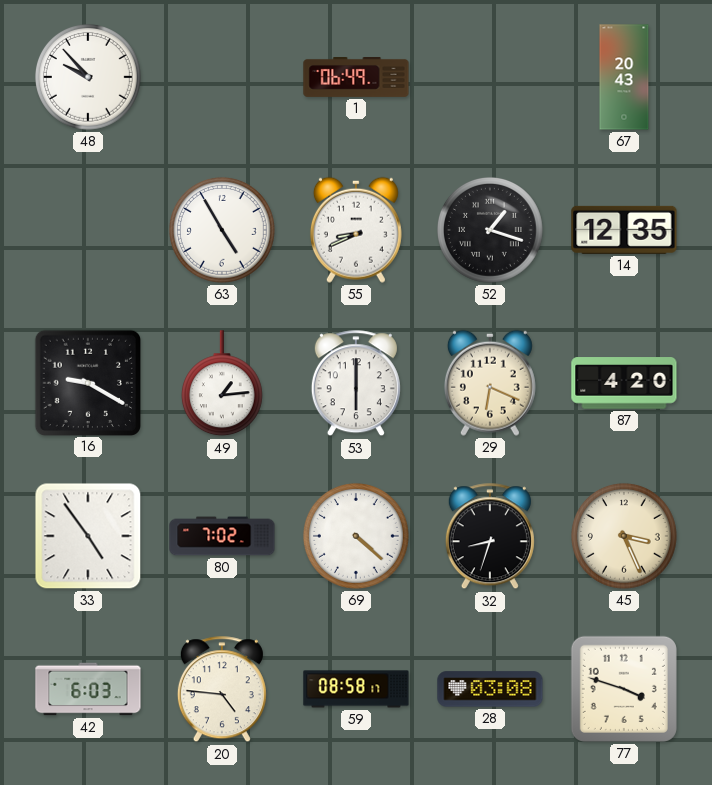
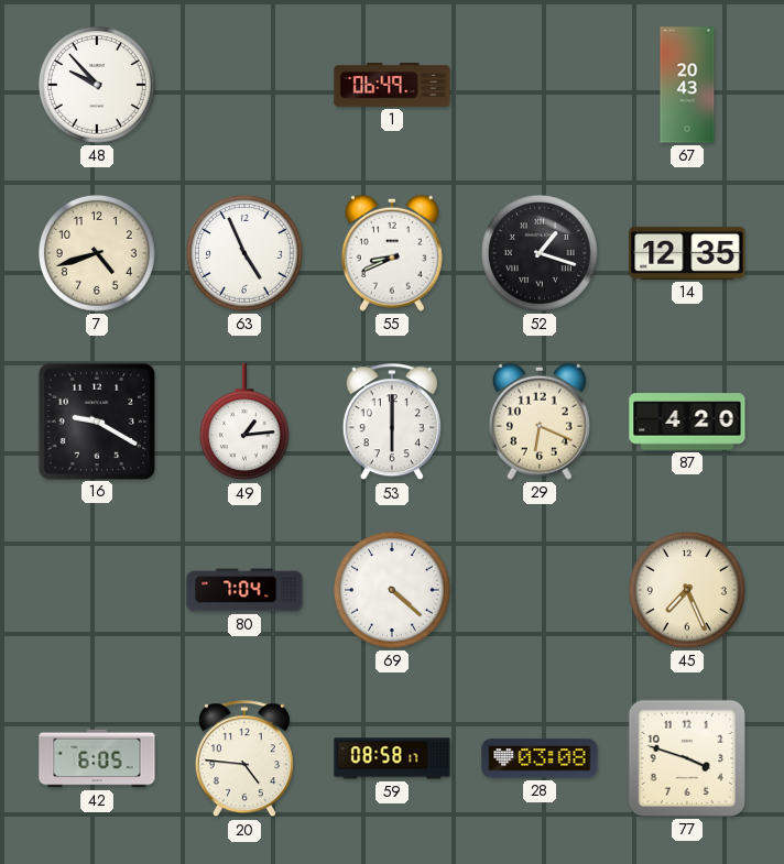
7: none -> 4:42 (97, 253)
63: 4:55 -> 4:56 (244, 253)
33: 4:54 -> none (88, 536)
80: 7:02 -> 7:04 (244, 590)
32: 8:33 -> none (490, 537)
45: 3:26 -> 7:26 (687, 590)
42: 6:03 -> 6:05 (97, 758)
